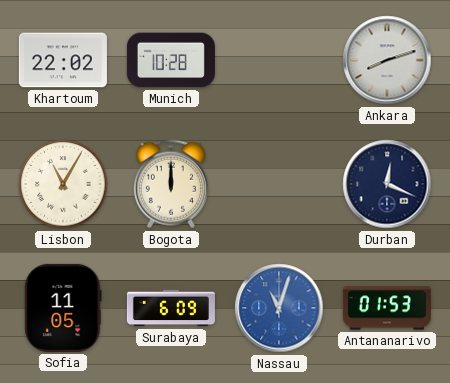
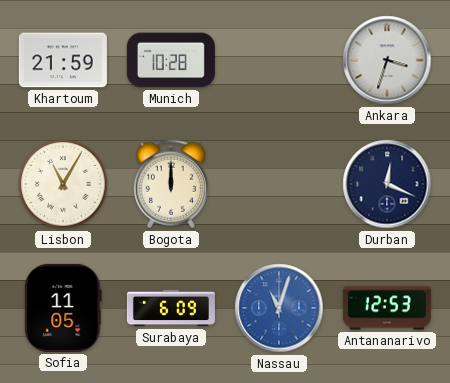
Khartoum: 22:02 -> 21:59 (63, 60)
Ankara: 8:12 -> 3:33 (387, 60)
Antananarivo: 01:53 -> 12:53 (387, 308)
